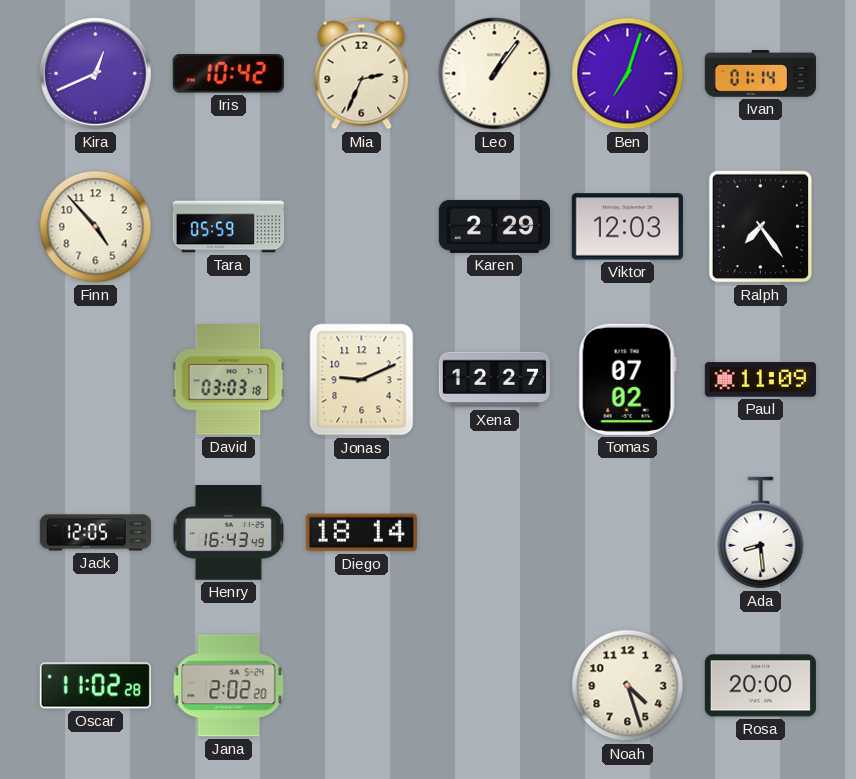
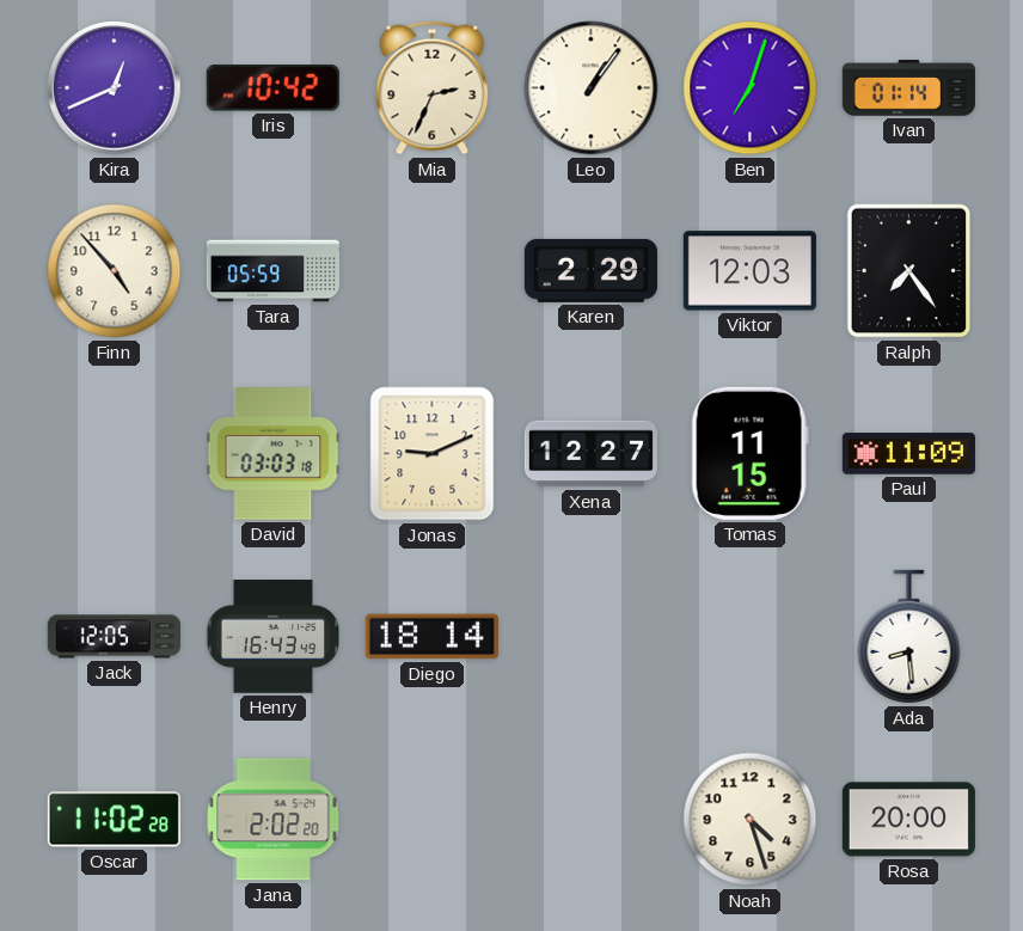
Tomas: 07:02 -> 11:15 (749, 453)
